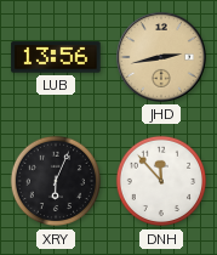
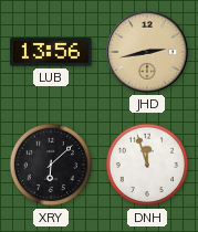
XRY: 6:04 -> 6:08 (51, 165)
DNH: 11:53 -> 11:57 (147, 165)
